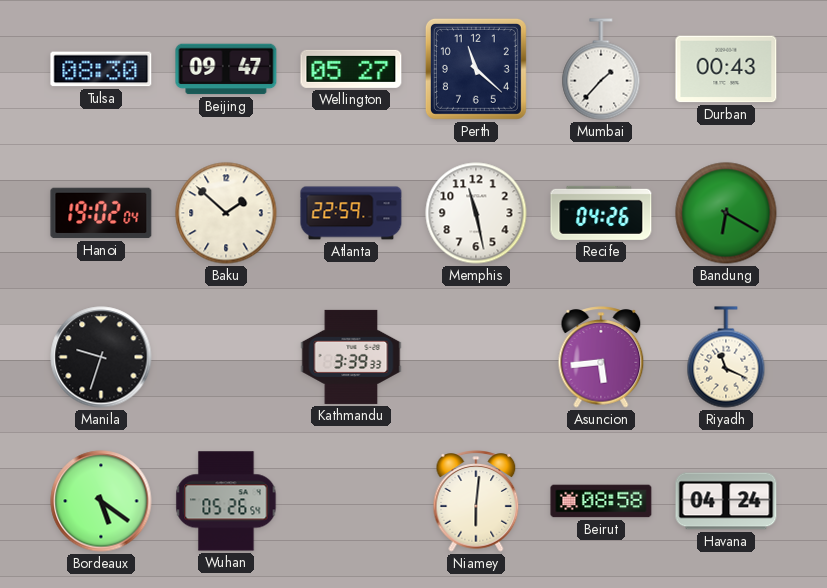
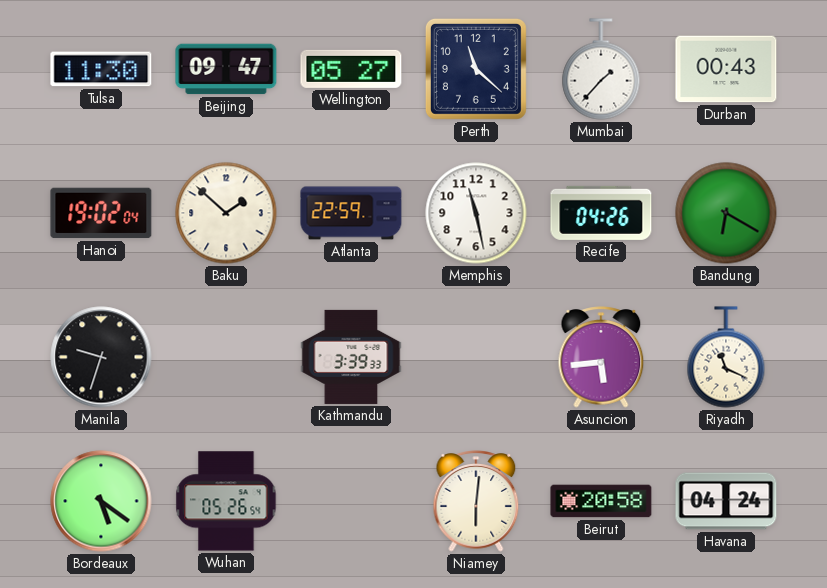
Tulsa: 08:30 -> 11:30 (101, 69)
Beirut: 08:58 -> 20:58 (601, 501)
